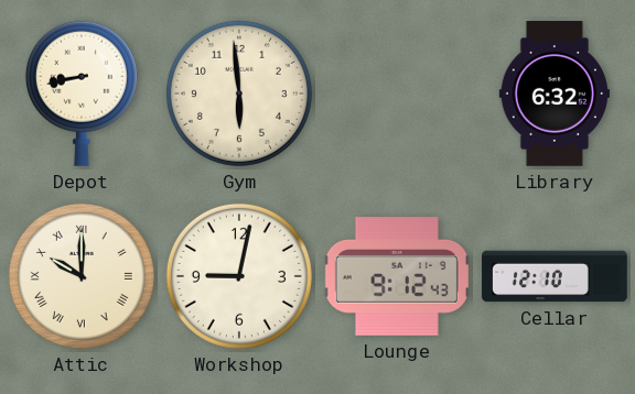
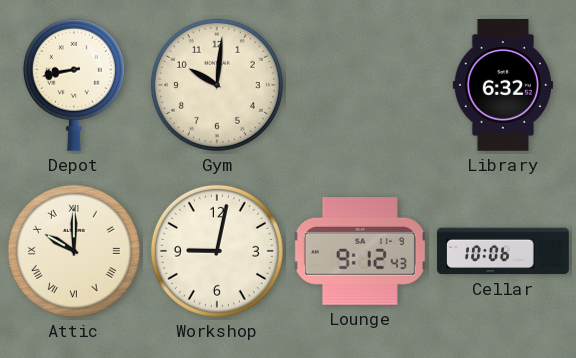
Gym: 5:59 -> 10:01 (217, 85)
Cellar: 12:10 -> 10:06 (503, 251)
